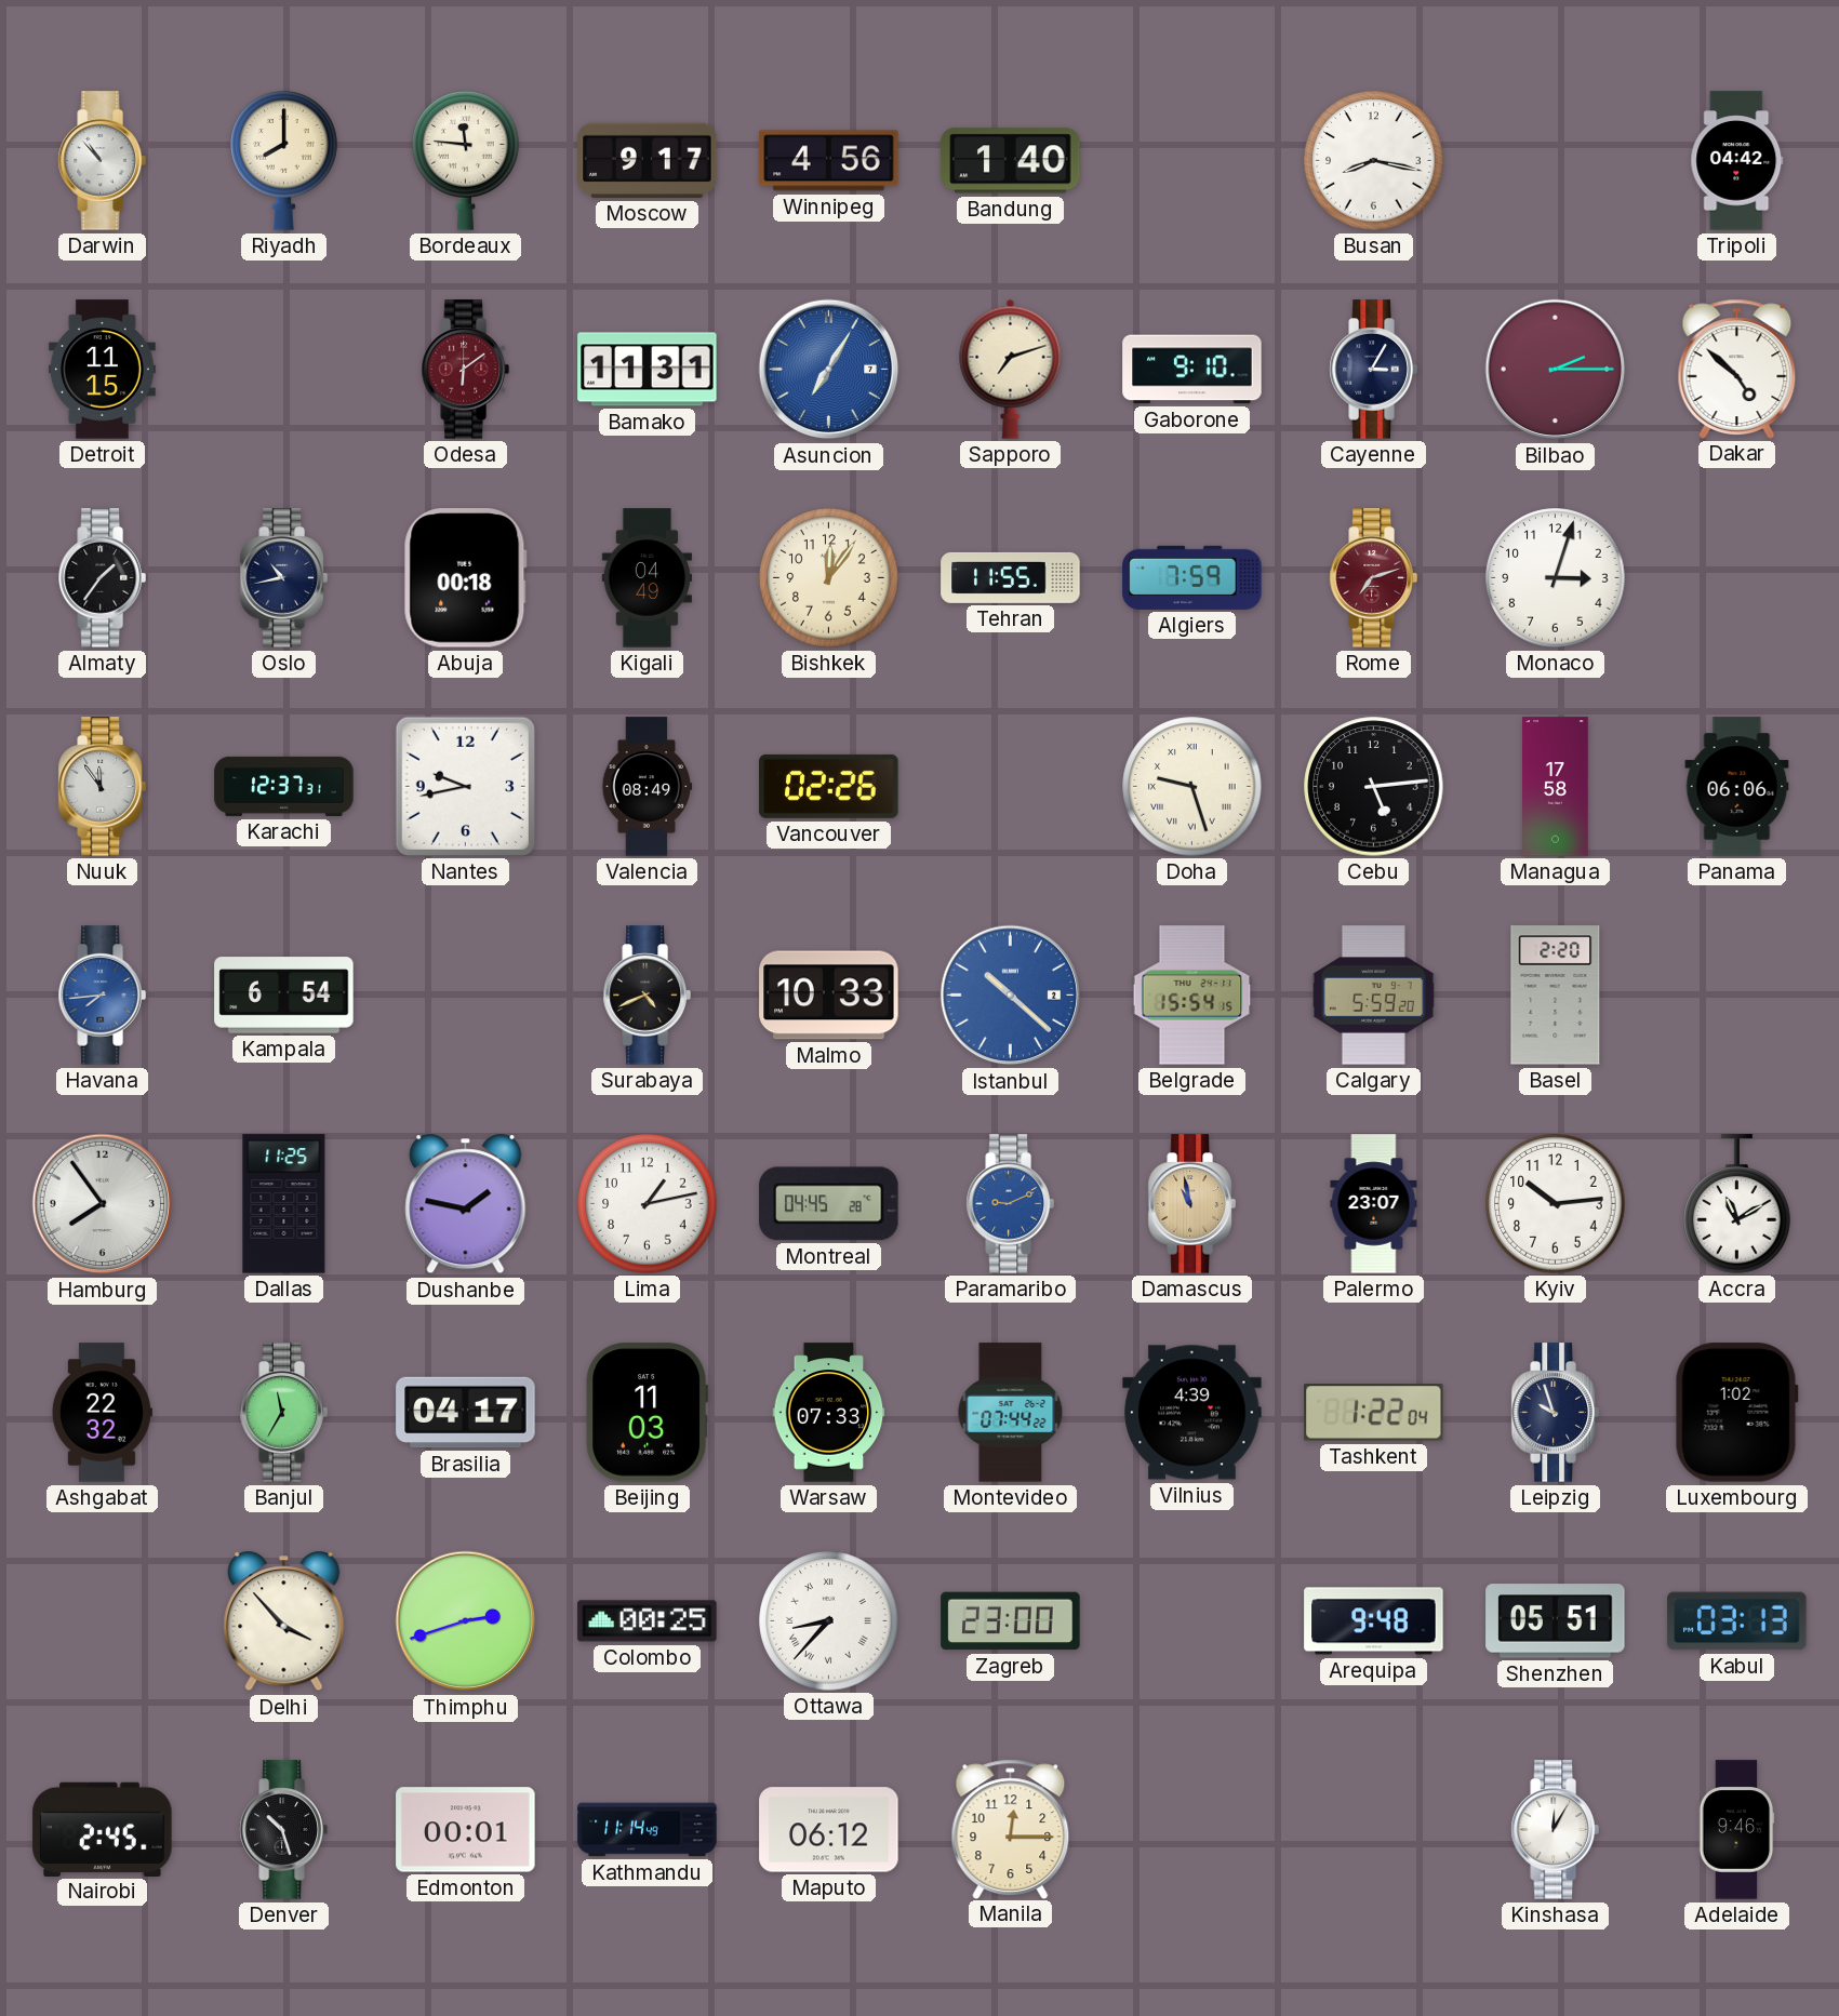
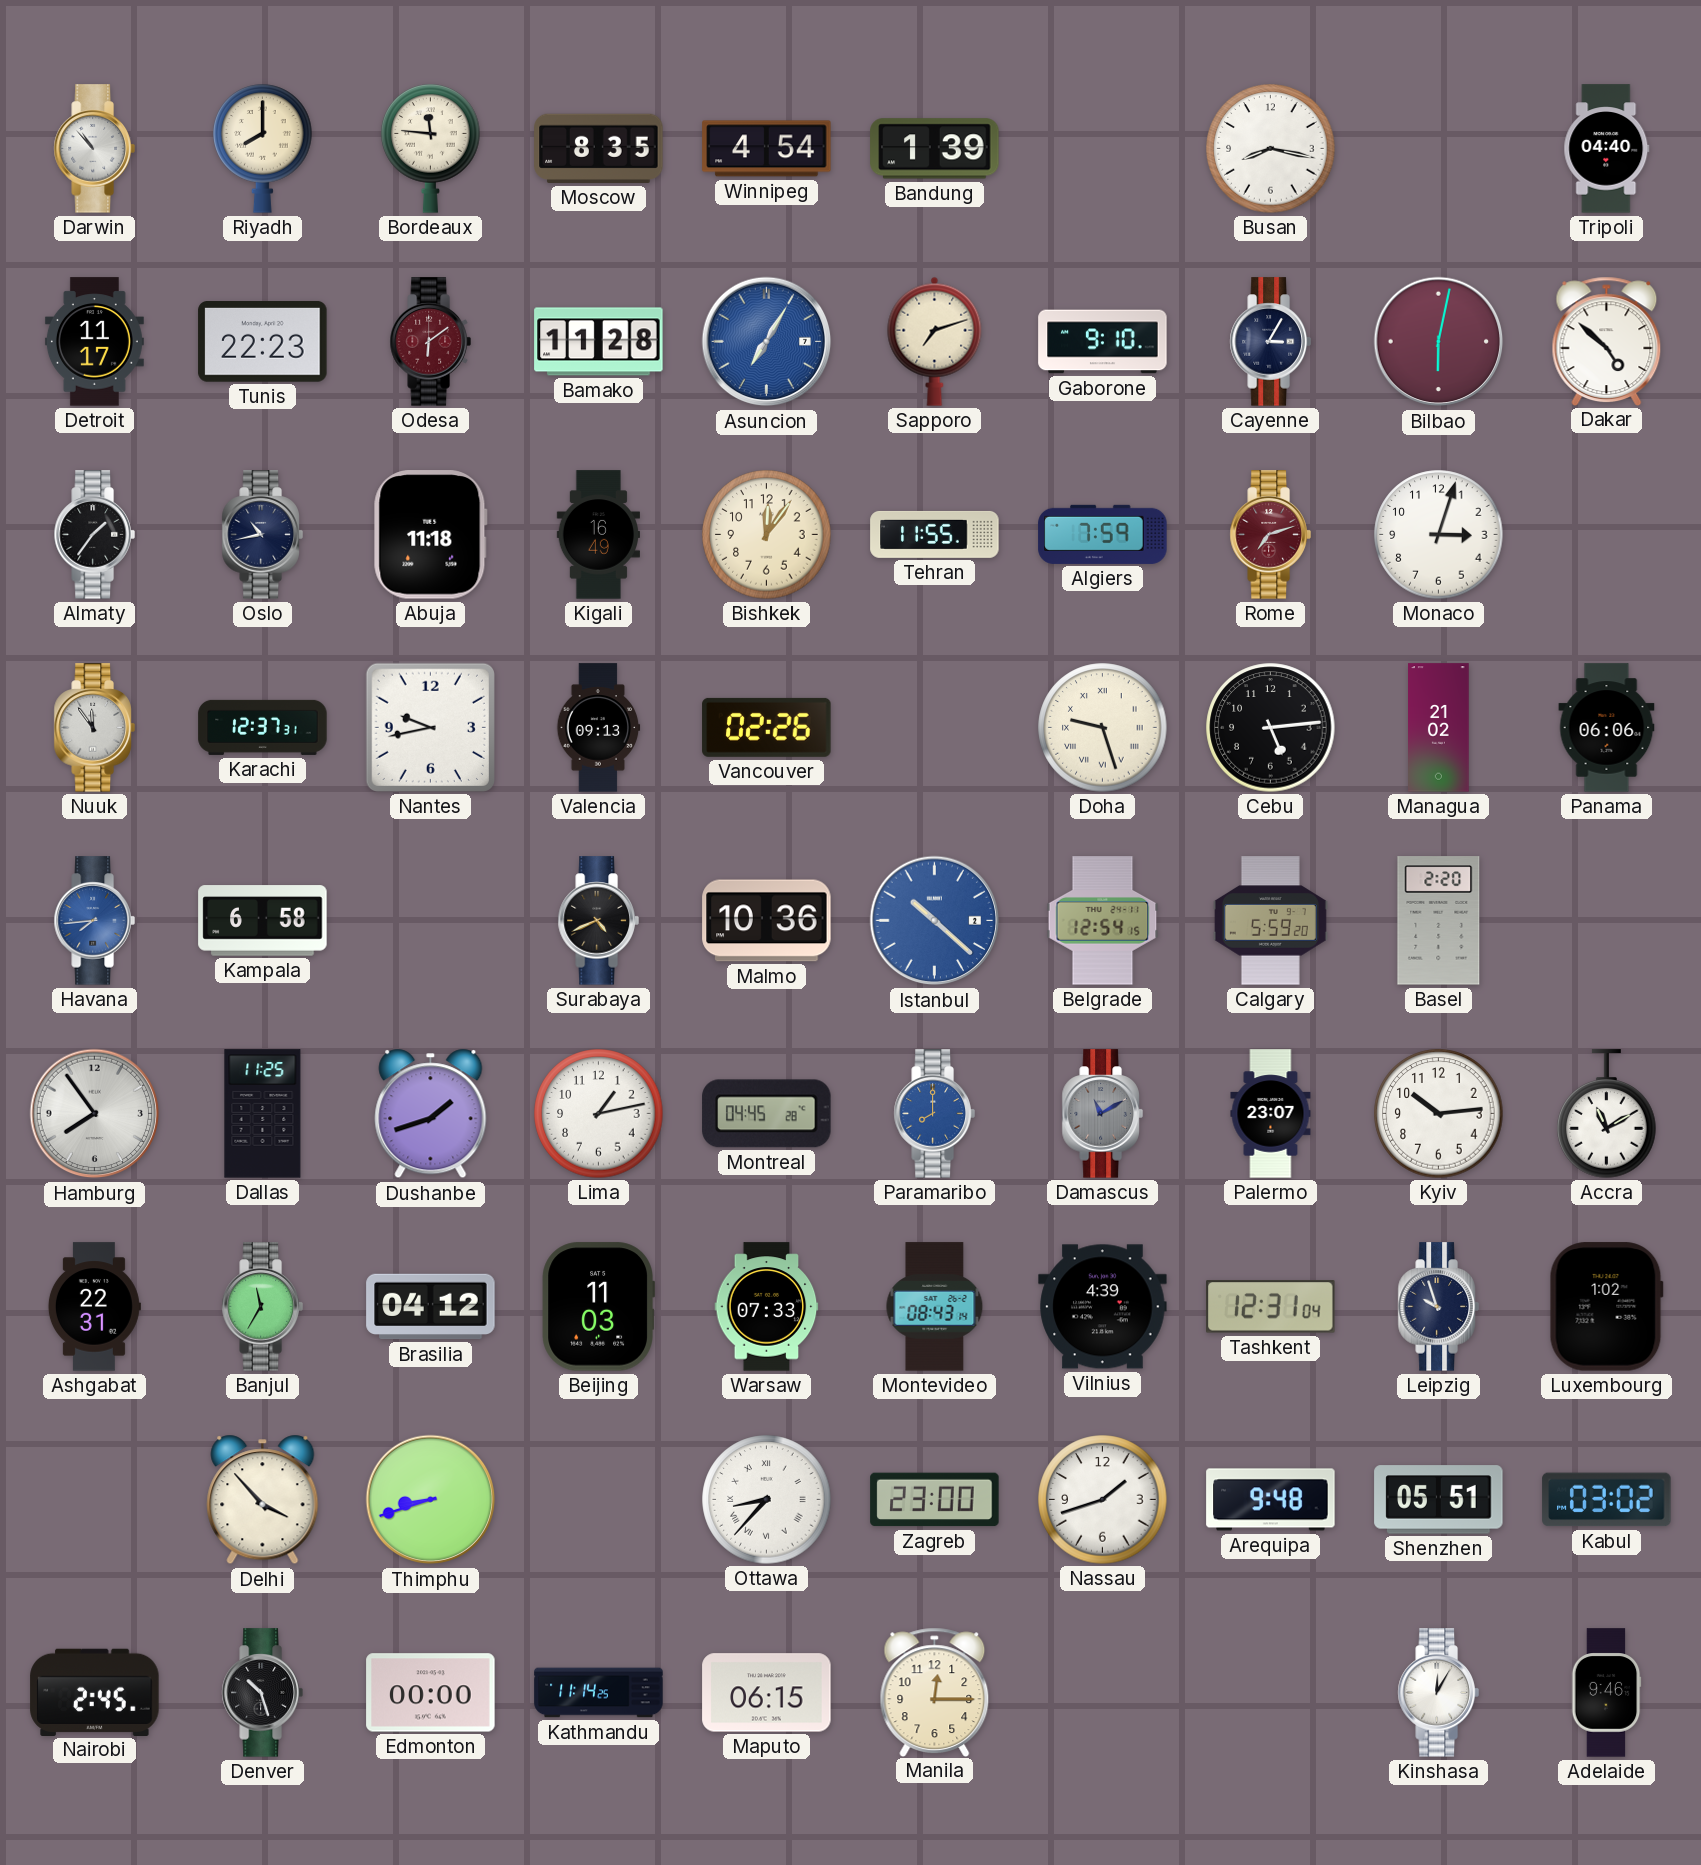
Moscow: 9:17 -> 8:35 (599, 148)
Winnipeg: 4:56 -> 4:54 (767, 149)
Bandung: 1:40 -> 1:39 (935, 149)
Tripoli: 04:42 -> 04:40 (1607, 149)
Detroit: 11:15 -> 11:17 (94, 342)
Tunis: none -> 22:23 (263, 342)
Bamako: 11:31 -> 11:28 (599, 342)
Bilbao: 2:15 -> 6:02 (1439, 342)
Abuja: 00:18 -> 11:18 (430, 535)
Kigali: 04:49 -> 16:49 (598, 535)
Valencia: 08:49 -> 09:13 (599, 728)
Managua: 17:58 -> 21:02 (1439, 728)
Kampala: 6:54 -> 6:58 (263, 921)
Malmo: 10:33 -> 10:36 (767, 921)
Belgrade: 15:54 -> 12:54 (1103, 921)
Dushanbe: 1:47 -> 1:42 (431, 1114)
Paramaribo: 9:11 -> 8:00 (934, 1114)
Damascus: 10:58 -> 11:10 (1102, 1114)
Damascus dial: champagne -> grey (1102, 1114)
Ashgabat: 22:32 -> 22:31 (94, 1307)
Brasilia: 04:17 -> 04:12 (431, 1307)
Montevideo: 07:44 -> 08:43 (935, 1307)
Tashkent: 1:22 -> 12:31 (1271, 1307)
Thimphu: 2:42 -> 8:42 (431, 1500)
Colombo: 00:25 -> none (648, 1621)
Nassau: none -> 1:42 (1103, 1500)
Kabul: 03:13 -> 03:02 (1607, 1500)
Edmonton: 00:01 -> 00:00 (431, 1693)
Kathmandu: 11:14:49 -> 11:14:25 (599, 1693)
Maputo: 06:12 -> 06:15 (767, 1693)
